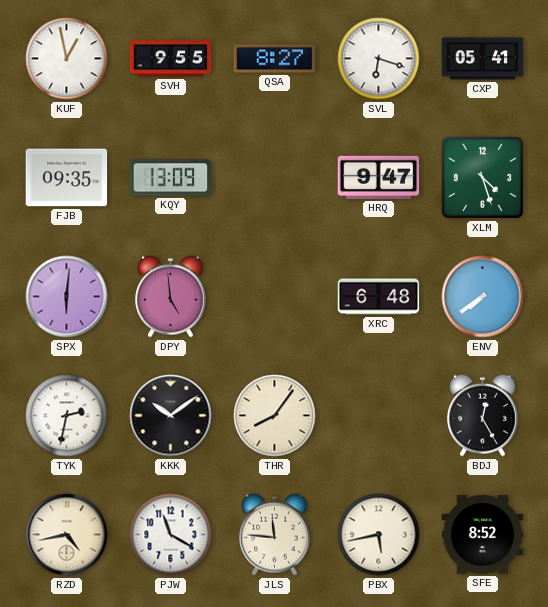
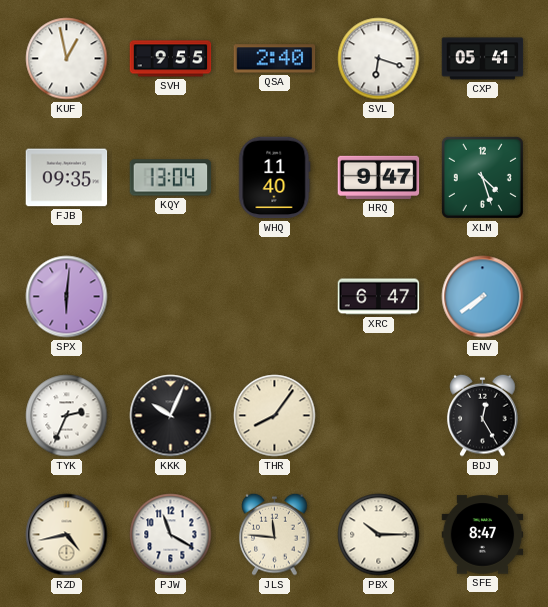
QSA: 8:27 -> 2:40 (275, 59)
KQY: 13:09 -> 13:04 (171, 178)
WHQ: none -> 11:40 (275, 178)
DPY: 4:59 -> none (171, 296)
XRC: 6:48 -> 6:47 (379, 297)
TYK: 2:32 -> 2:34 (67, 416)
KKK: 10:09 -> 10:04 (171, 416)
PBX: 5:43 -> 10:15 (379, 535)
SFE: 8:52 -> 8:47 (483, 535)
